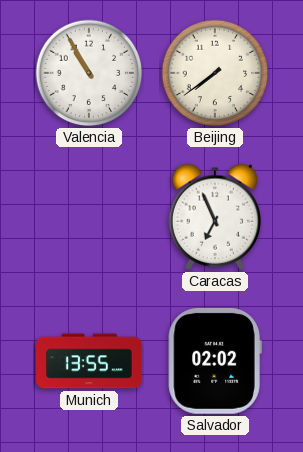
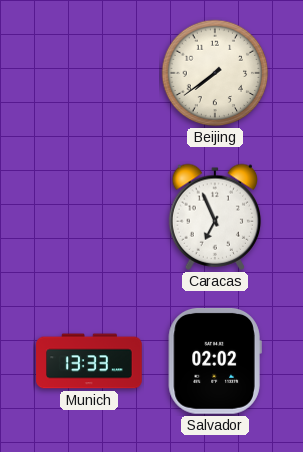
Valencia: 10:55 -> none (89, 73)
Munich: 13:55 -> 13:33 (89, 361)
